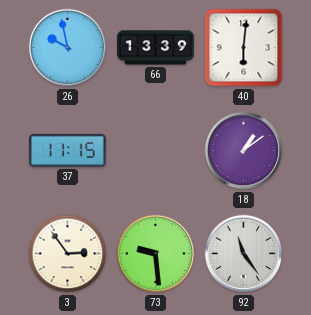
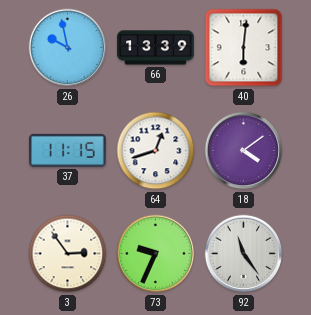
64: none -> 12:42 (156, 151)
18: 1:09 -> 4:09 (244, 151)
73: 9:29 -> 9:34 (156, 254)
